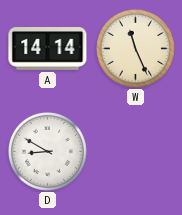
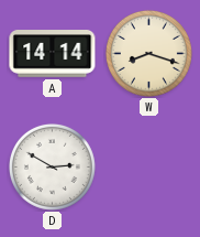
W: 11:26 -> 8:18 (148, 53)
D: 8:50 -> 2:50 (52, 166)
